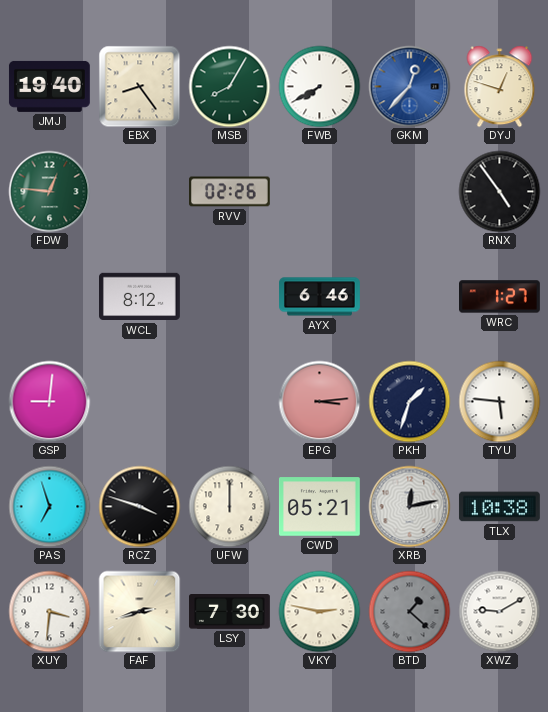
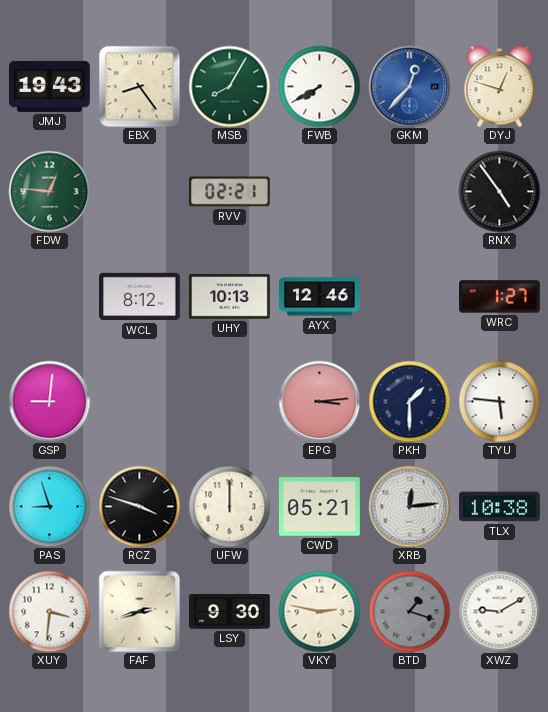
JMJ: 19:40 -> 19:43 (49, 86)
RVV: 02:26 -> 02:21 (230, 192)
UHY: none -> 10:13 (229, 297)
AYX: 6:46 -> 12:46 (320, 297)
PKH: 1:33 -> 1:30 (409, 401)
PAS: 6:57 -> 8:57 (49, 506)
XRB: 12:13 -> 12:14 (409, 506)
LSY: 7:30 -> 9:30 (230, 612)
BTD: 1:22 -> 1:18 (409, 611)
